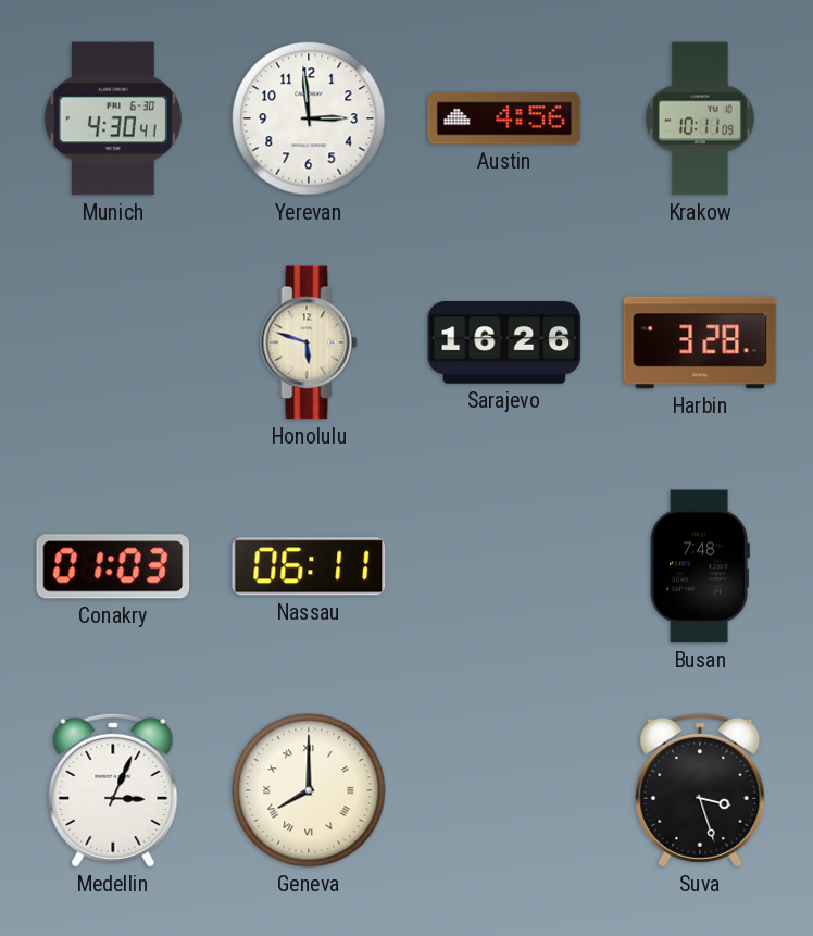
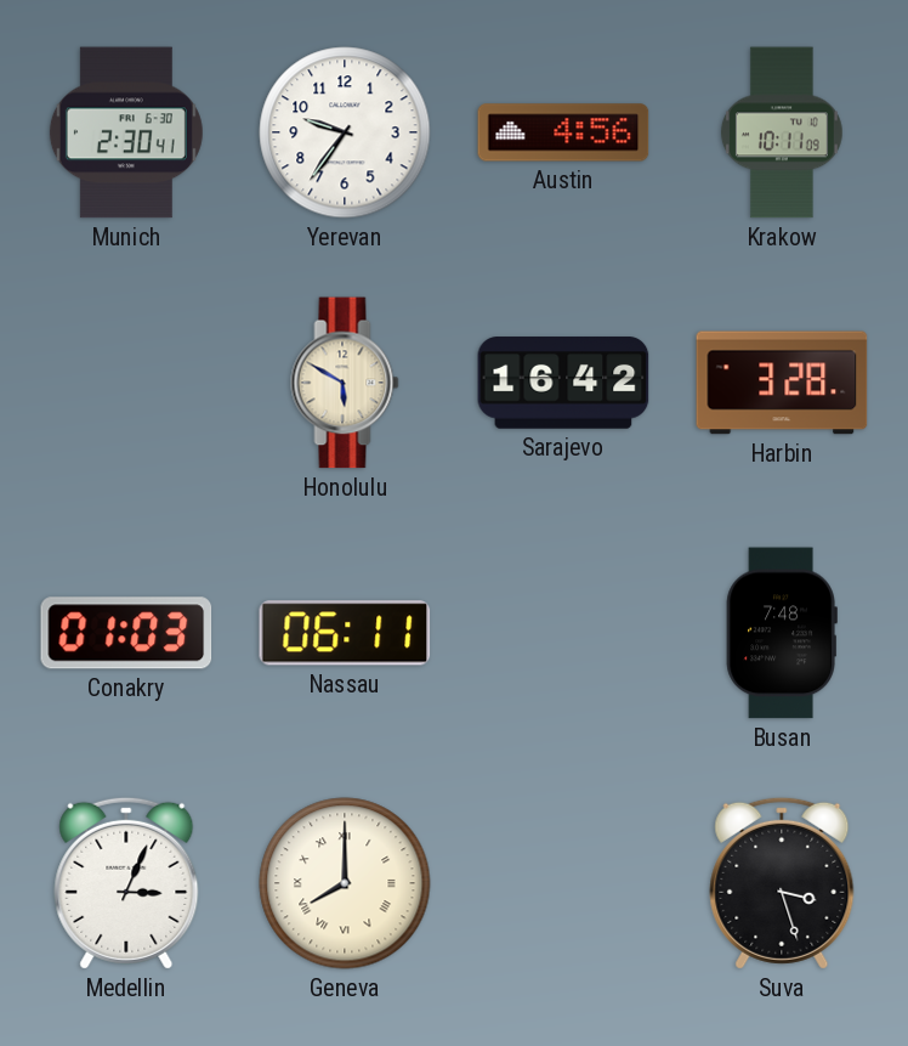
Munich: 4:30 -> 2:30 (126, 132)
Yerevan: 2:59 -> 9:36 (345, 132)
Honolulu: 5:48 -> 5:50 (345, 383)
Sarajevo: 16:26 -> 16:42 (563, 383)
